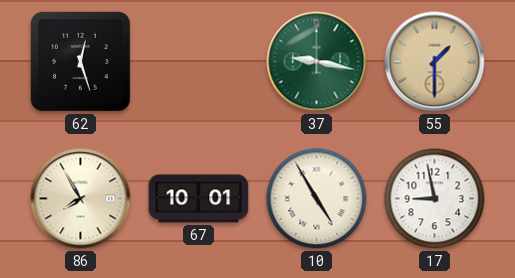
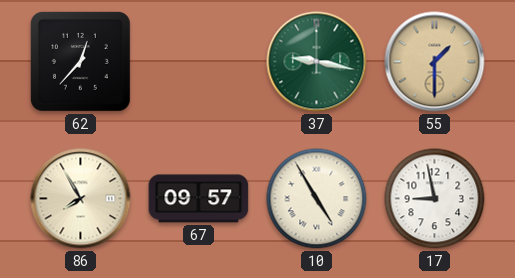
62: 12:27 -> 12:37 (81, 62)
67: 10:01 -> 09:57 (199, 199)
